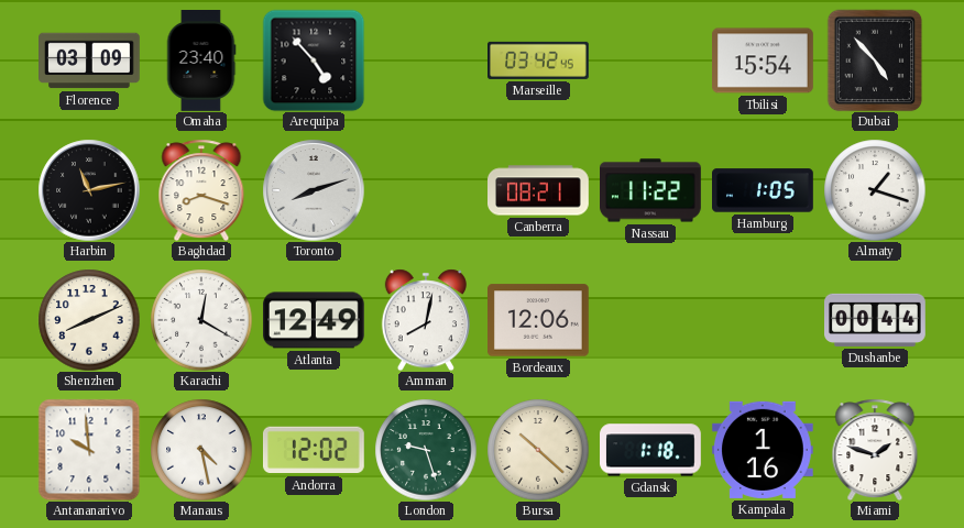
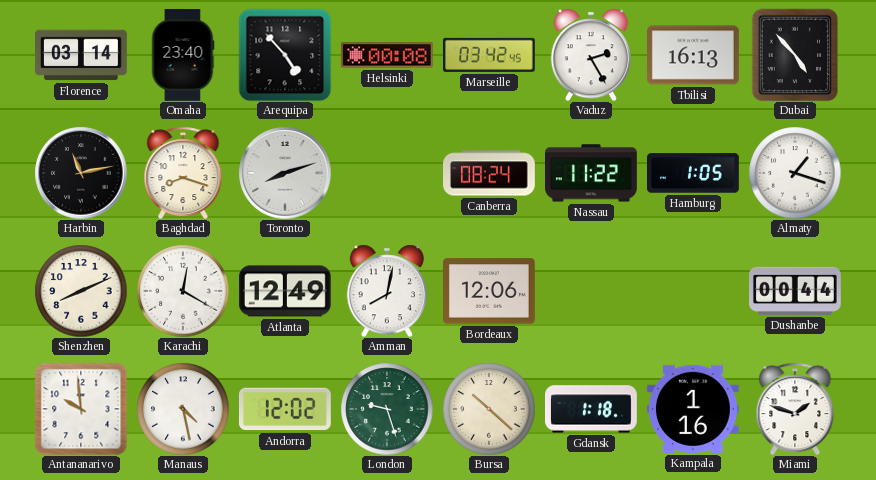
Florence: 03:09 -> 03:14 (82, 55)
Helsinki: none -> 00:08 (387, 55)
Vaduz: none -> 2:25 (591, 55)
Tbilisi: 15:54 -> 16:13 (694, 55)
Canberra: 08:21 -> 08:24 (490, 173)
